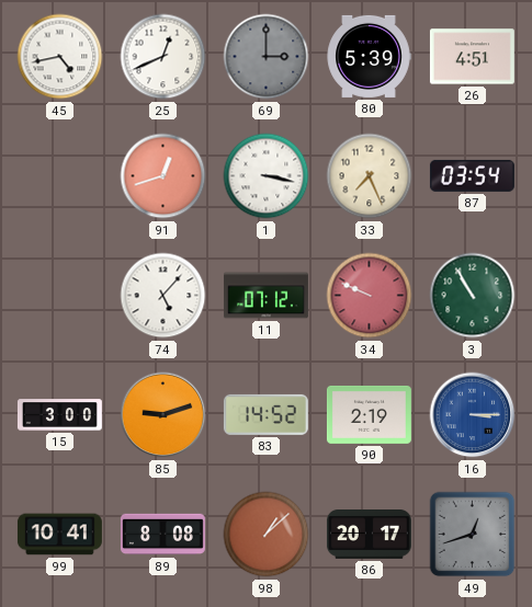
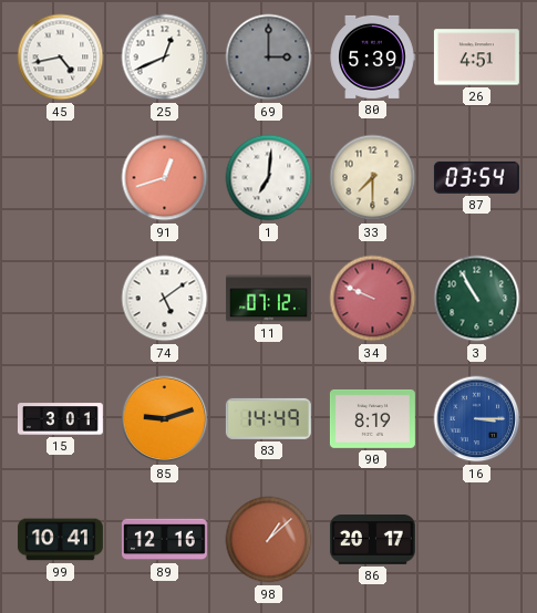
1: 3:17 -> 7:01 (269, 178)
33: 7:26 -> 7:30 (373, 178)
74: 5:07 -> 5:09 (165, 299)
15: 3:00 -> 3:01 (60, 419)
83: 14:52 -> 14:49 (268, 418)
90: 2:19 -> 8:19 (372, 418)
89: 8:08 -> 12:16 (164, 540)
49: 12:42 -> none (473, 535)
